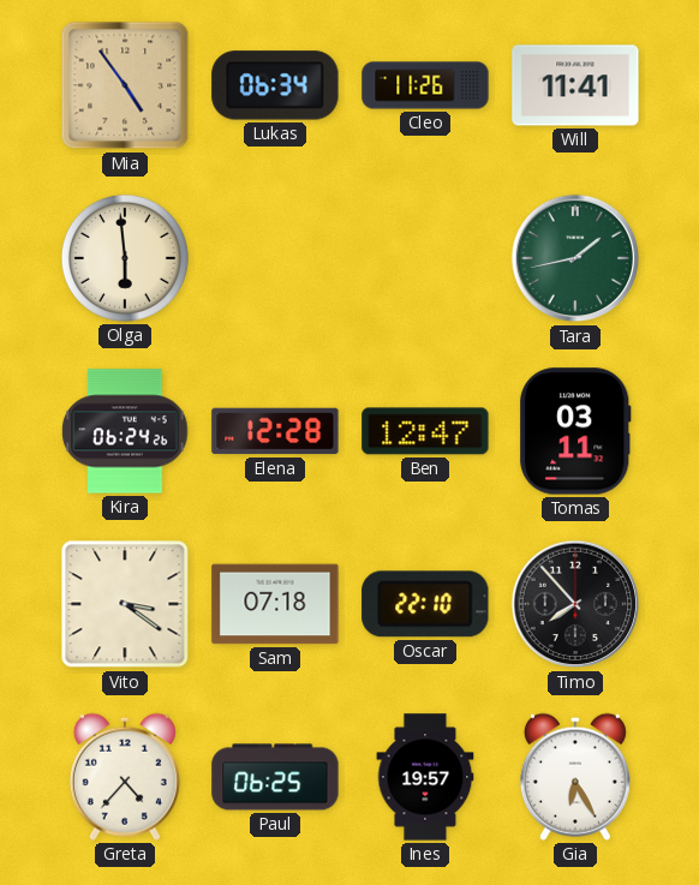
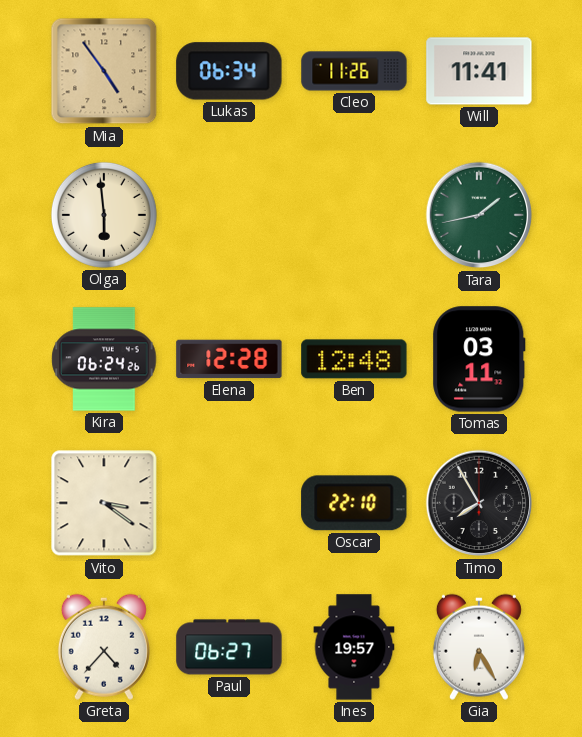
Ben: 12:47 -> 12:48 (354, 359)
Sam: 07:18 -> none (275, 604)
Timo: 7:53 -> 7:55 (479, 503)
Paul: 06:25 -> 06:27 (229, 647)
